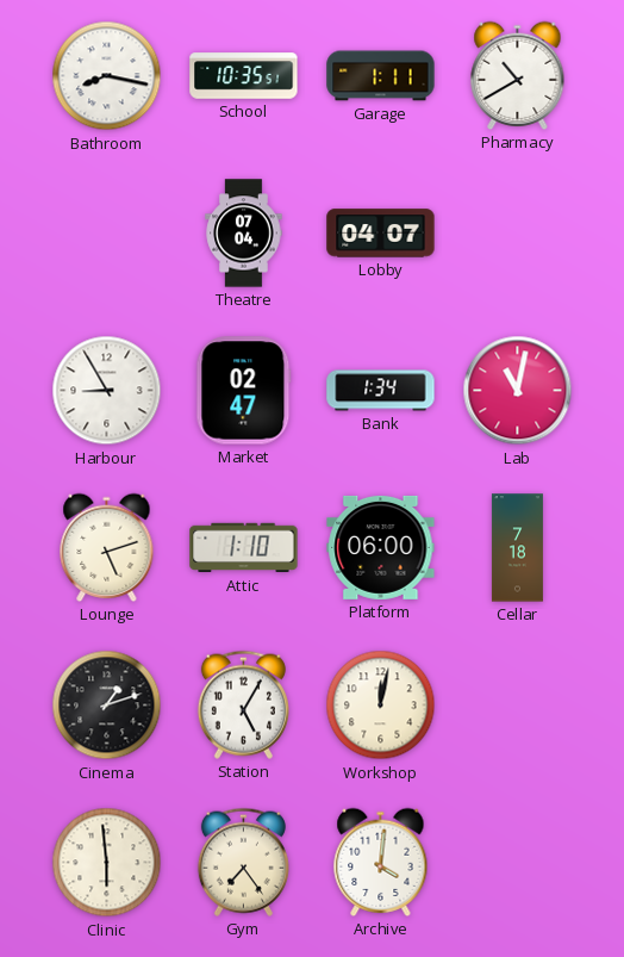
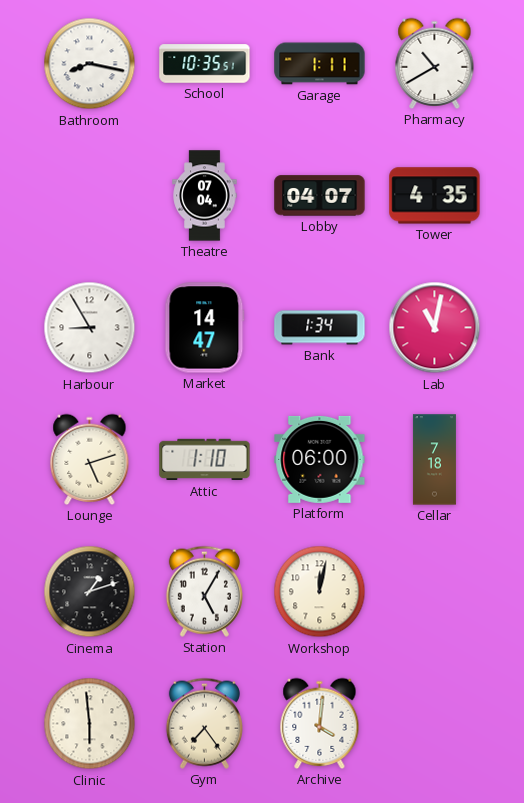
Tower: none -> 4:35 (435, 196)
Market: 02:47 -> 14:47 (205, 328)
